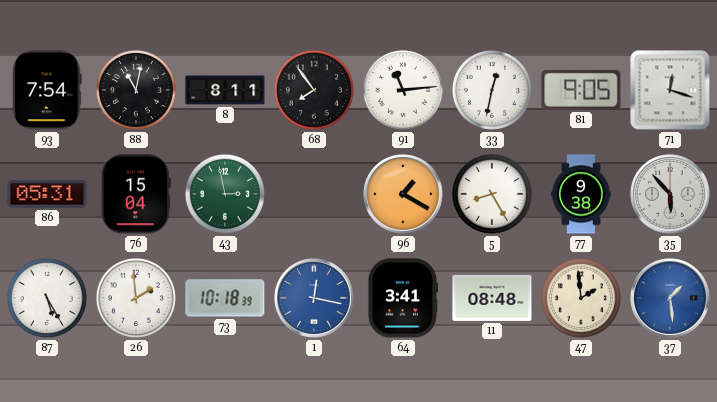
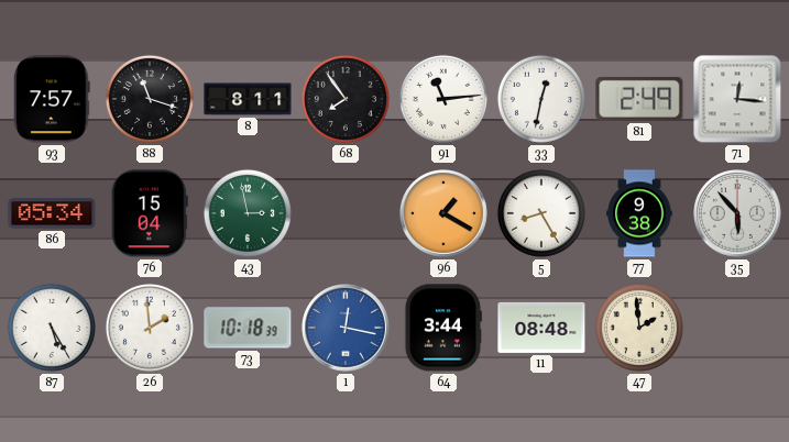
93: 7:54 -> 7:57 (52, 99)
88: 11:02 -> 11:18 (150, 99)
81: 9:05 -> 2:49 (639, 99)
71: 12:18 -> 12:16 (737, 99)
86: 05:31 -> 05:34 (52, 213)
64: 3:41 -> 3:44 (442, 328)
37: 1:29 -> none (671, 299)
